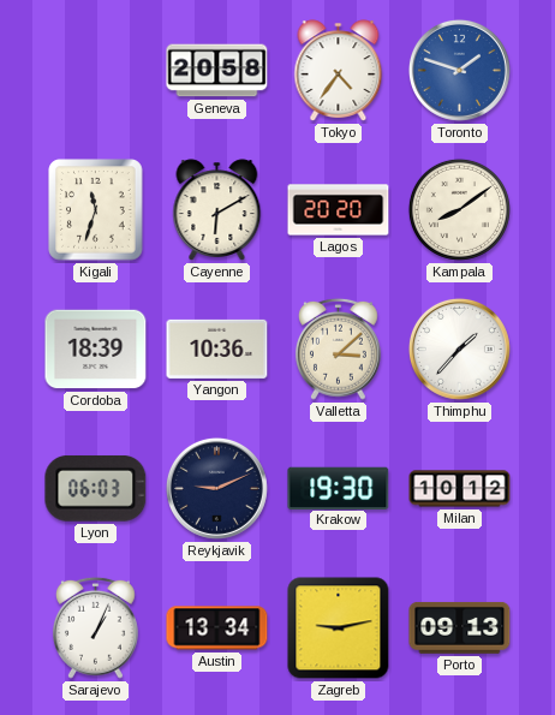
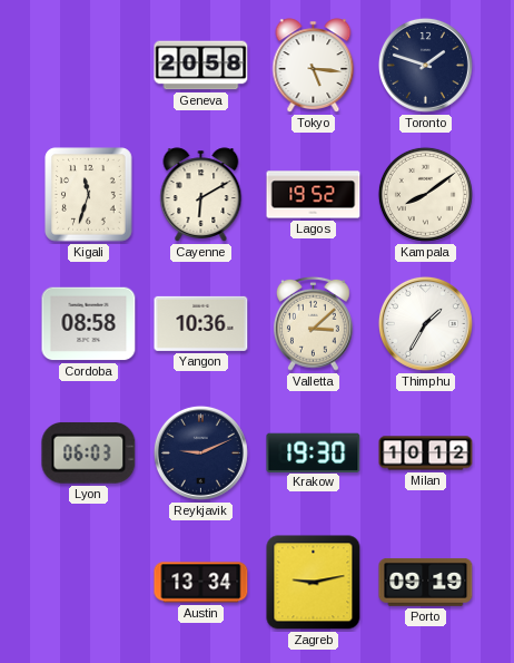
Tokyo: 4:36 -> 5:16 (314, 66)
Toronto dial: blue -> navy (425, 65)
Lagos: 20:20 -> 19:52 (314, 195)
Cordoba: 18:39 -> 08:58 (89, 324)
Thimphu: 1:37 -> 1:35 (425, 323)
Sarajevo: 1:04 -> none (96, 627)
Porto: 09:13 -> 09:19 (426, 582)
